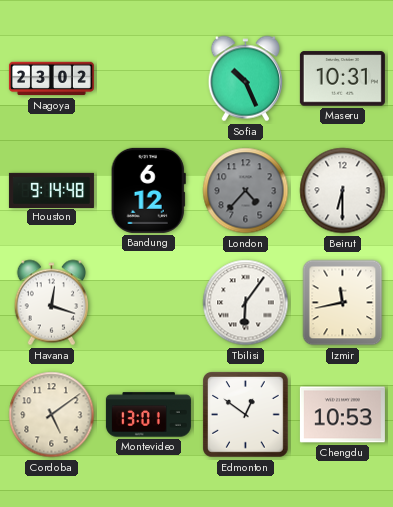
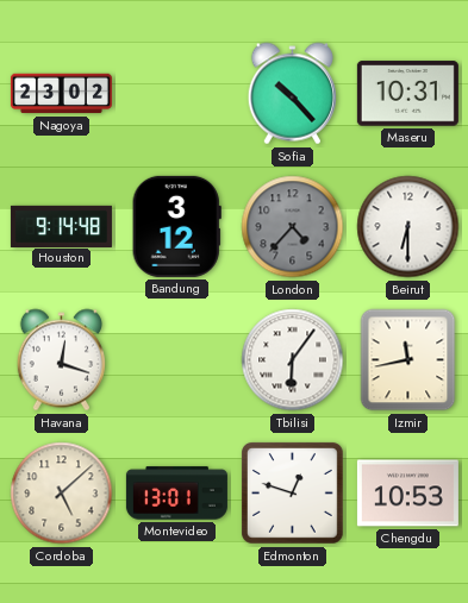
Sofia: 10:26 -> 10:23 (292, 94)
Bandung: 6:12 -> 3:12 (176, 226)
Cordoba: 5:09 -> 5:08 (62, 494)
Edmonton: 12:51 -> 12:48 (293, 494)
